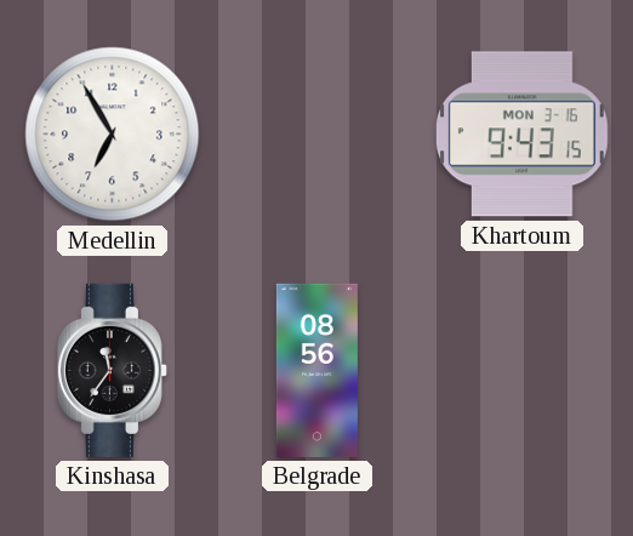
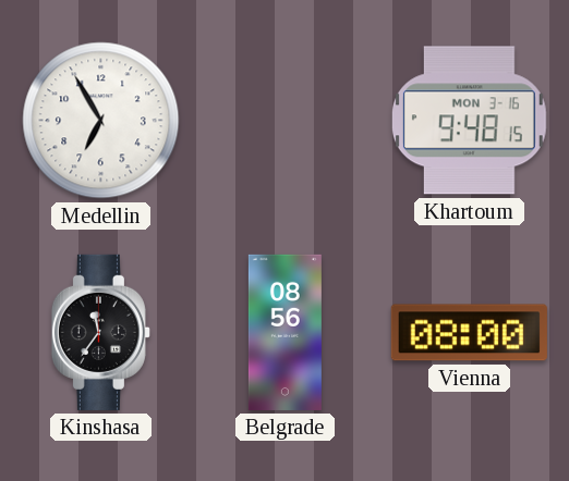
Khartoum: 9:43 -> 9:48 (469, 121)
Vienna: none -> 08:00 (469, 333)
